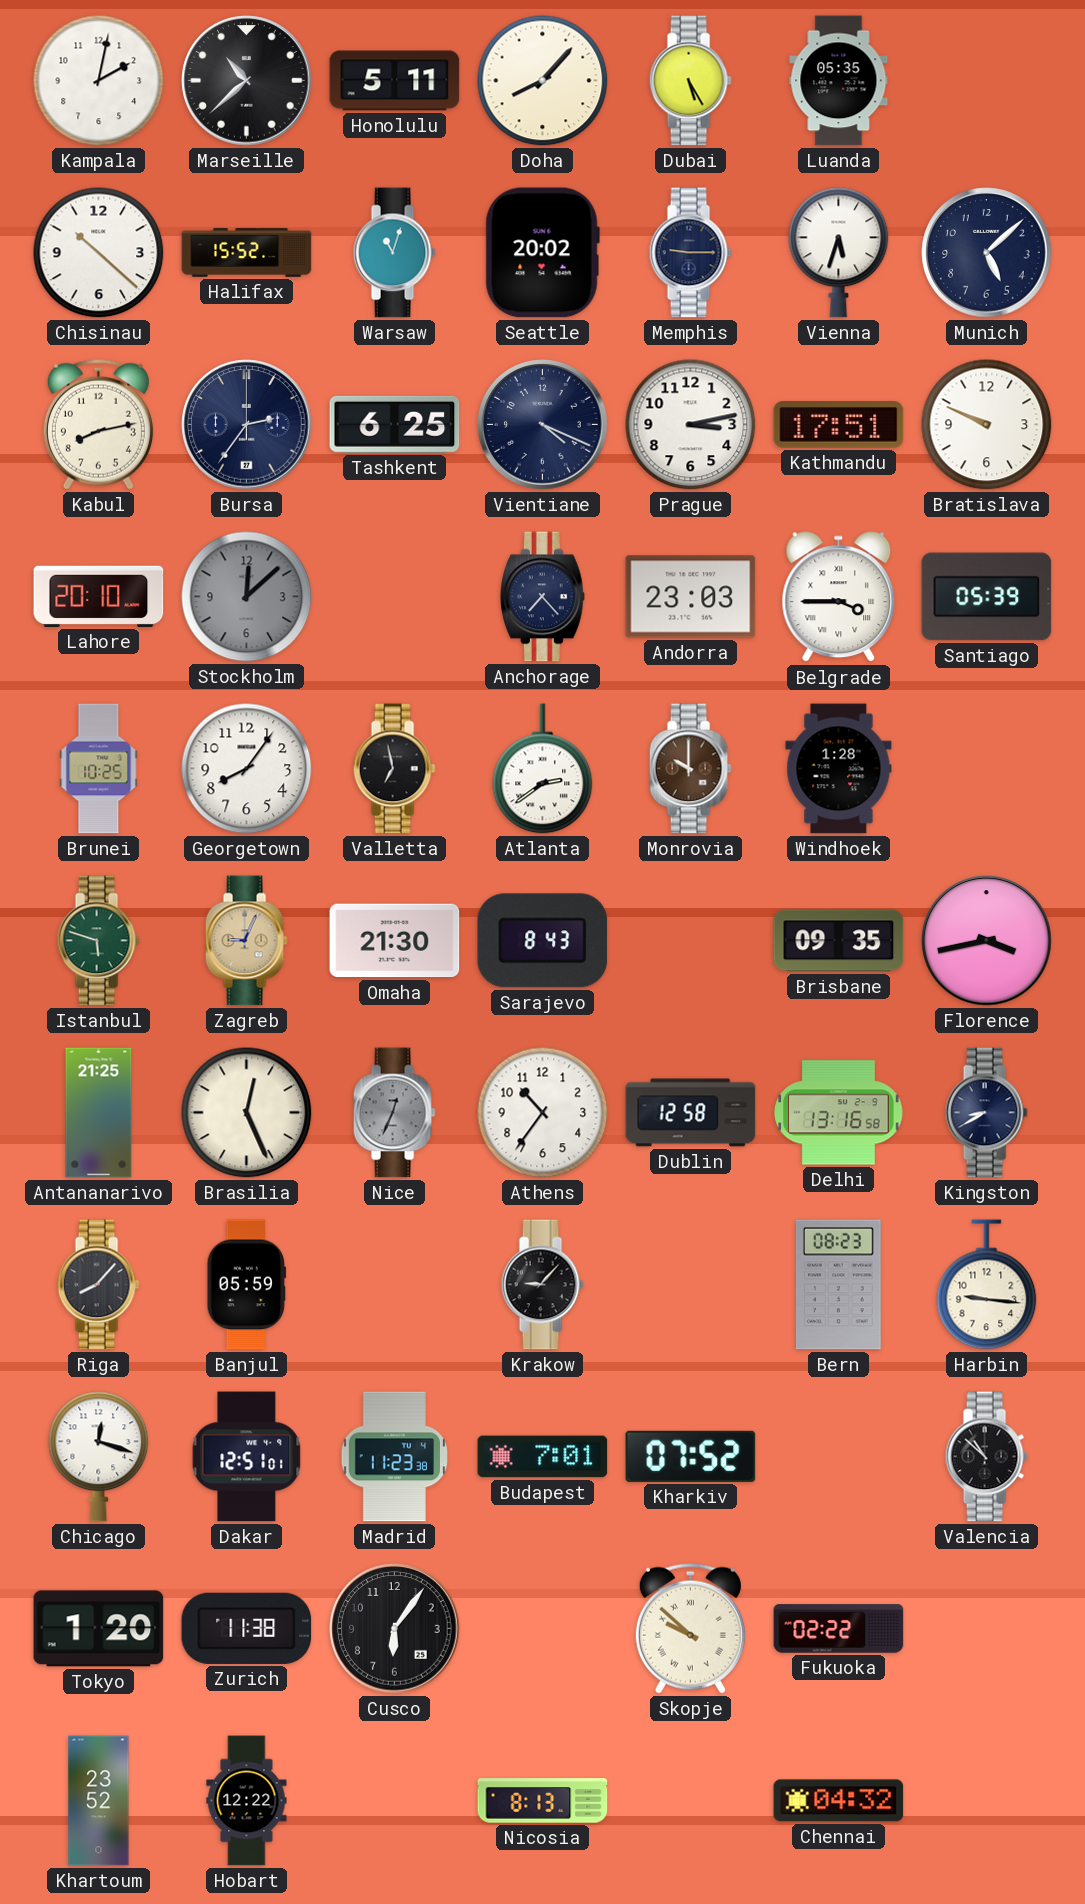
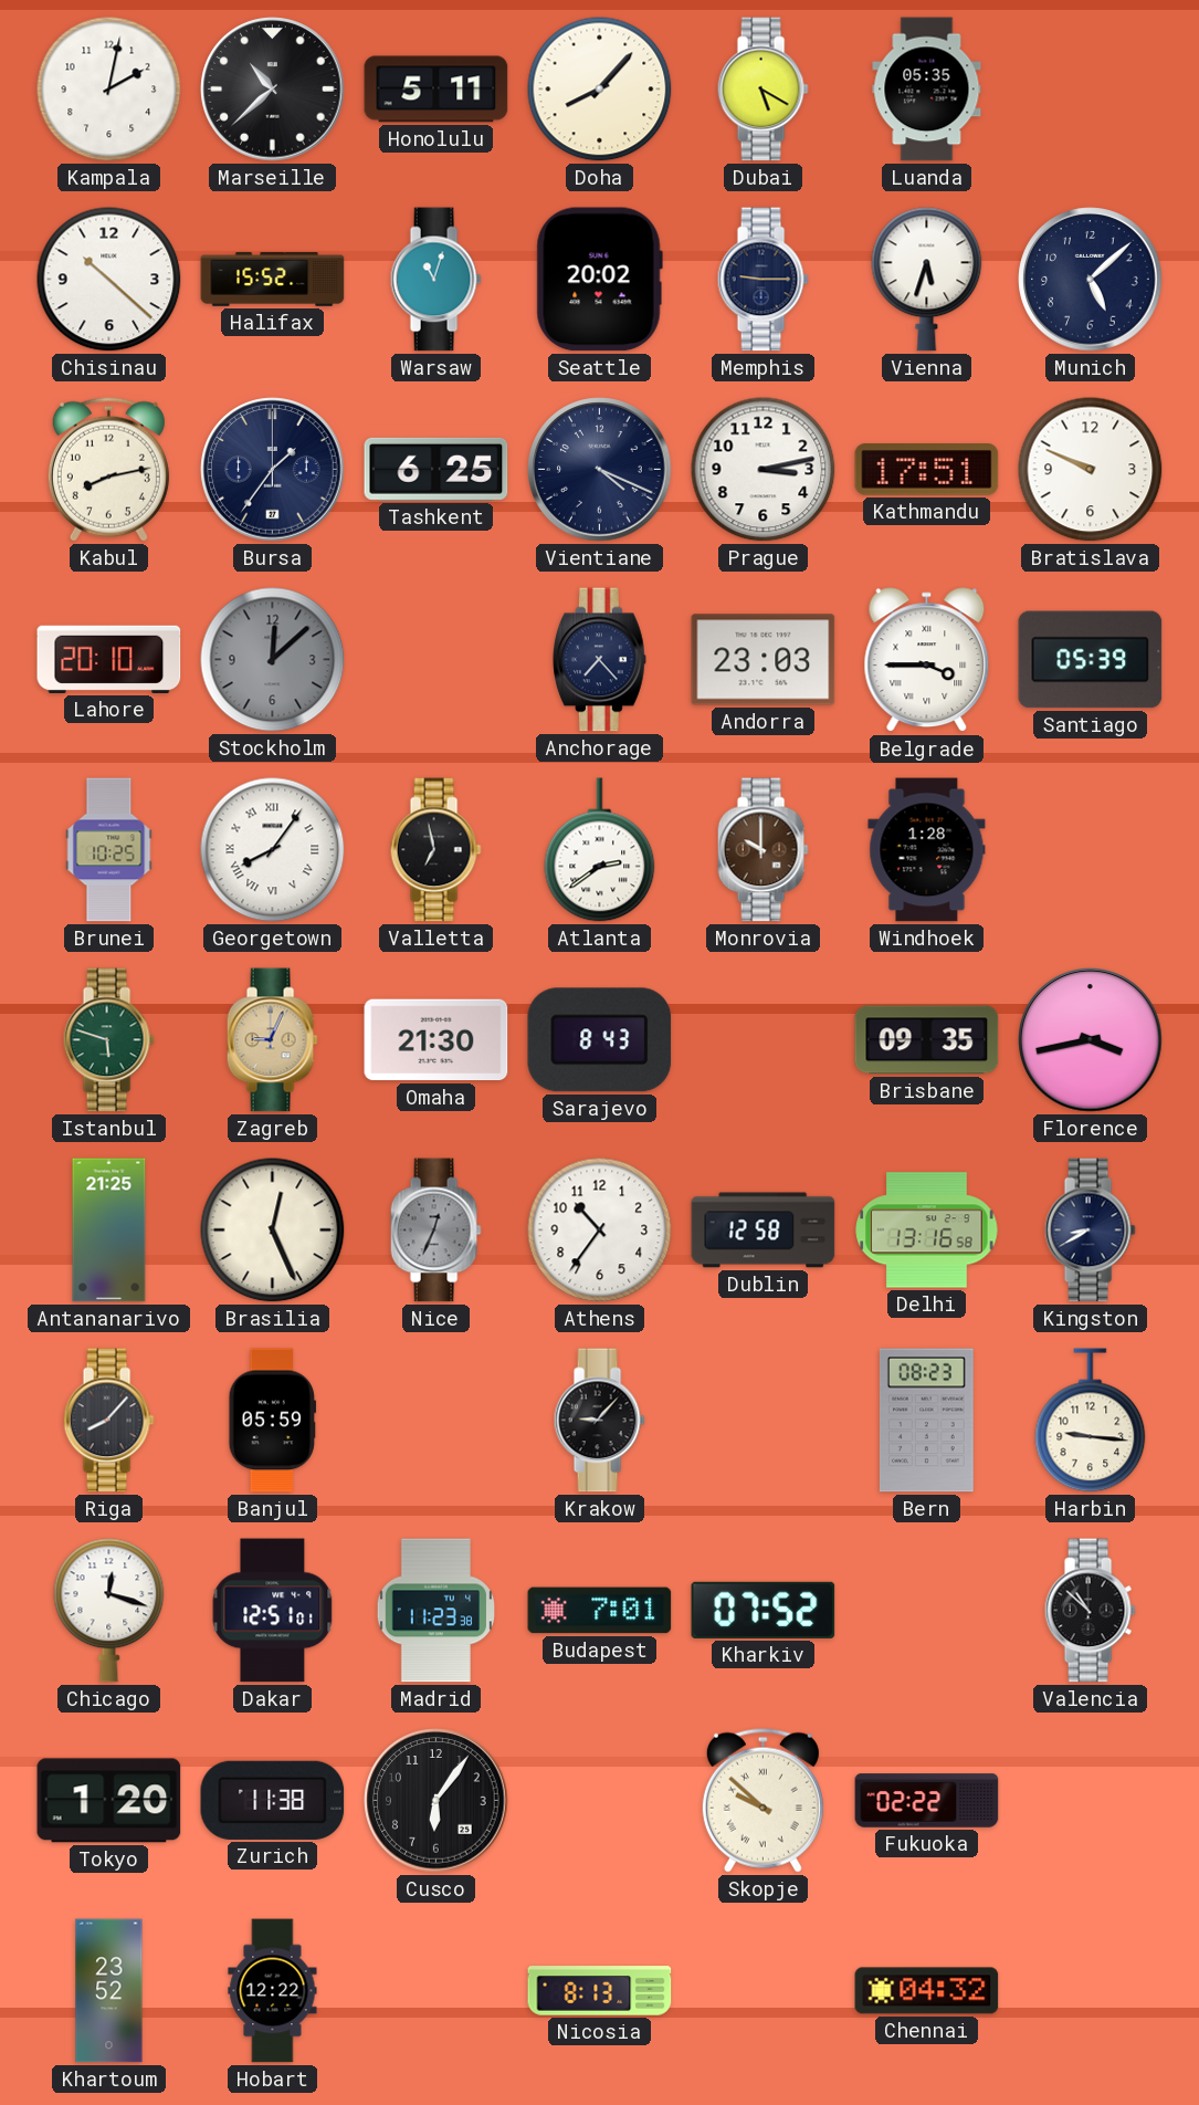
Dubai: 5:25 -> 5:20 (762, 90)
Bursa: 2:36 -> 1:36 (273, 470)
Georgetown numerals: Arabic -> Roman (273, 850)
